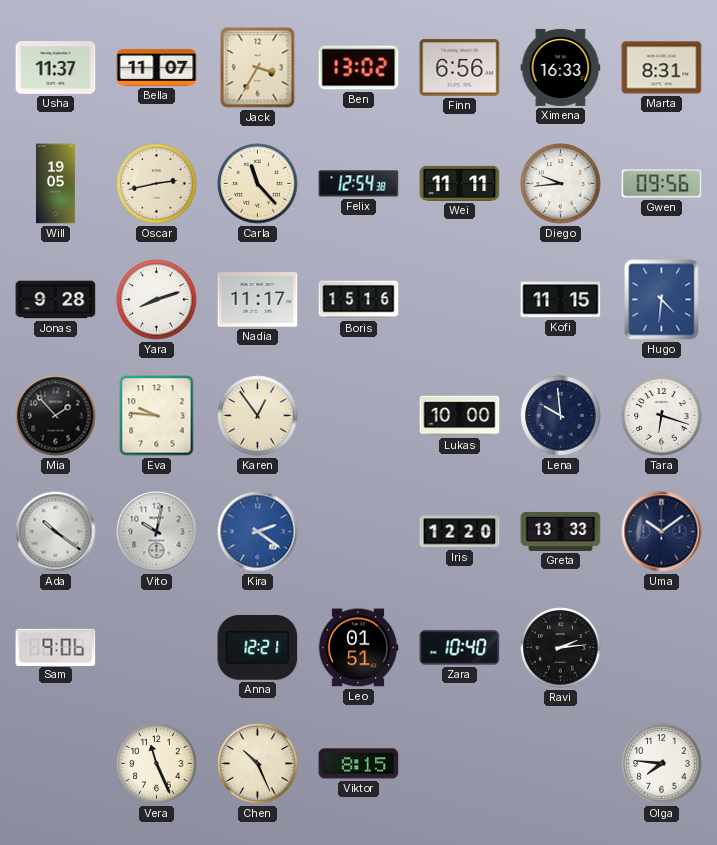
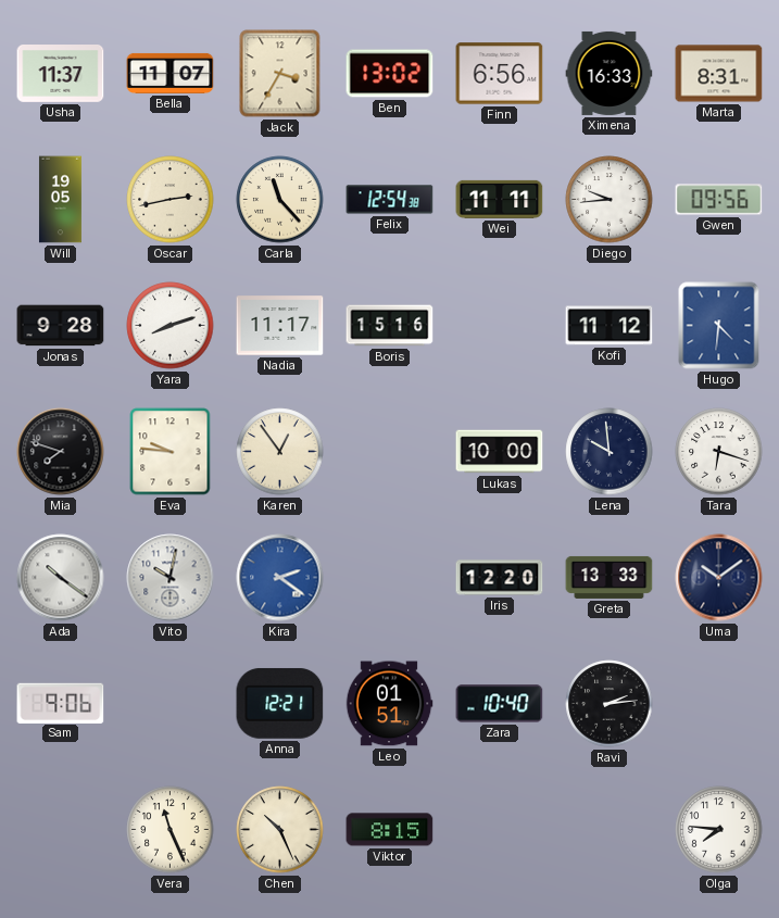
Kofi: 11:15 -> 11:12 (610, 326)
Mia: 1:53 -> 7:48 (61, 452)
